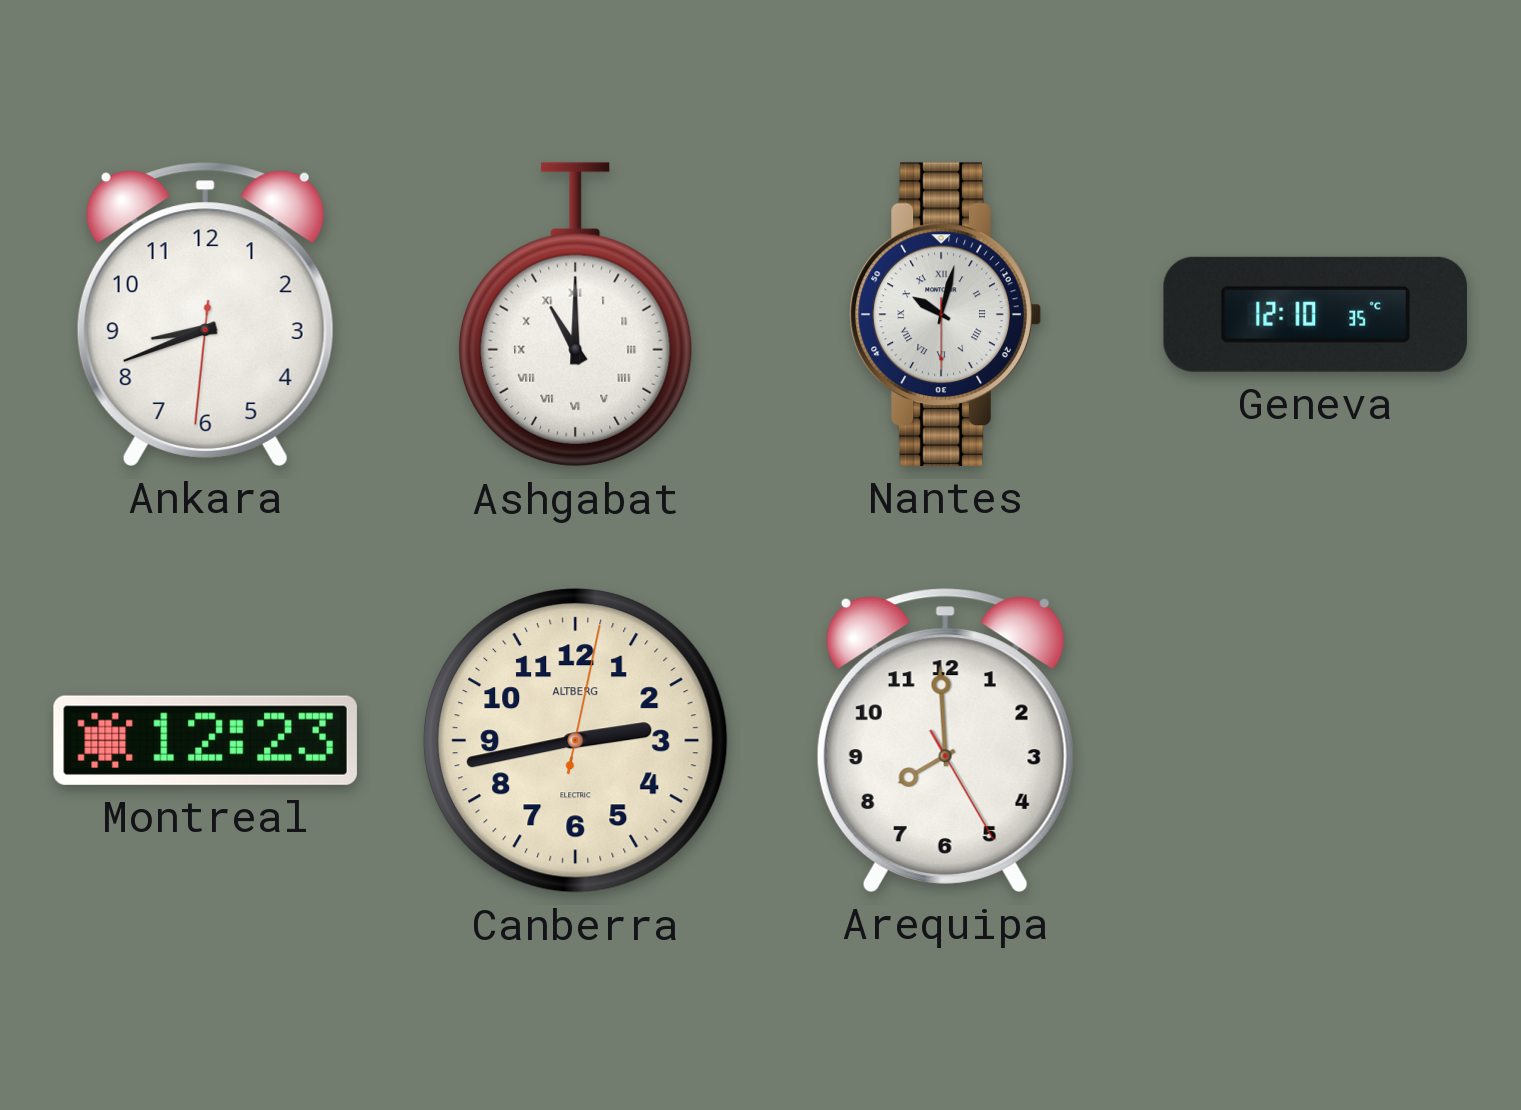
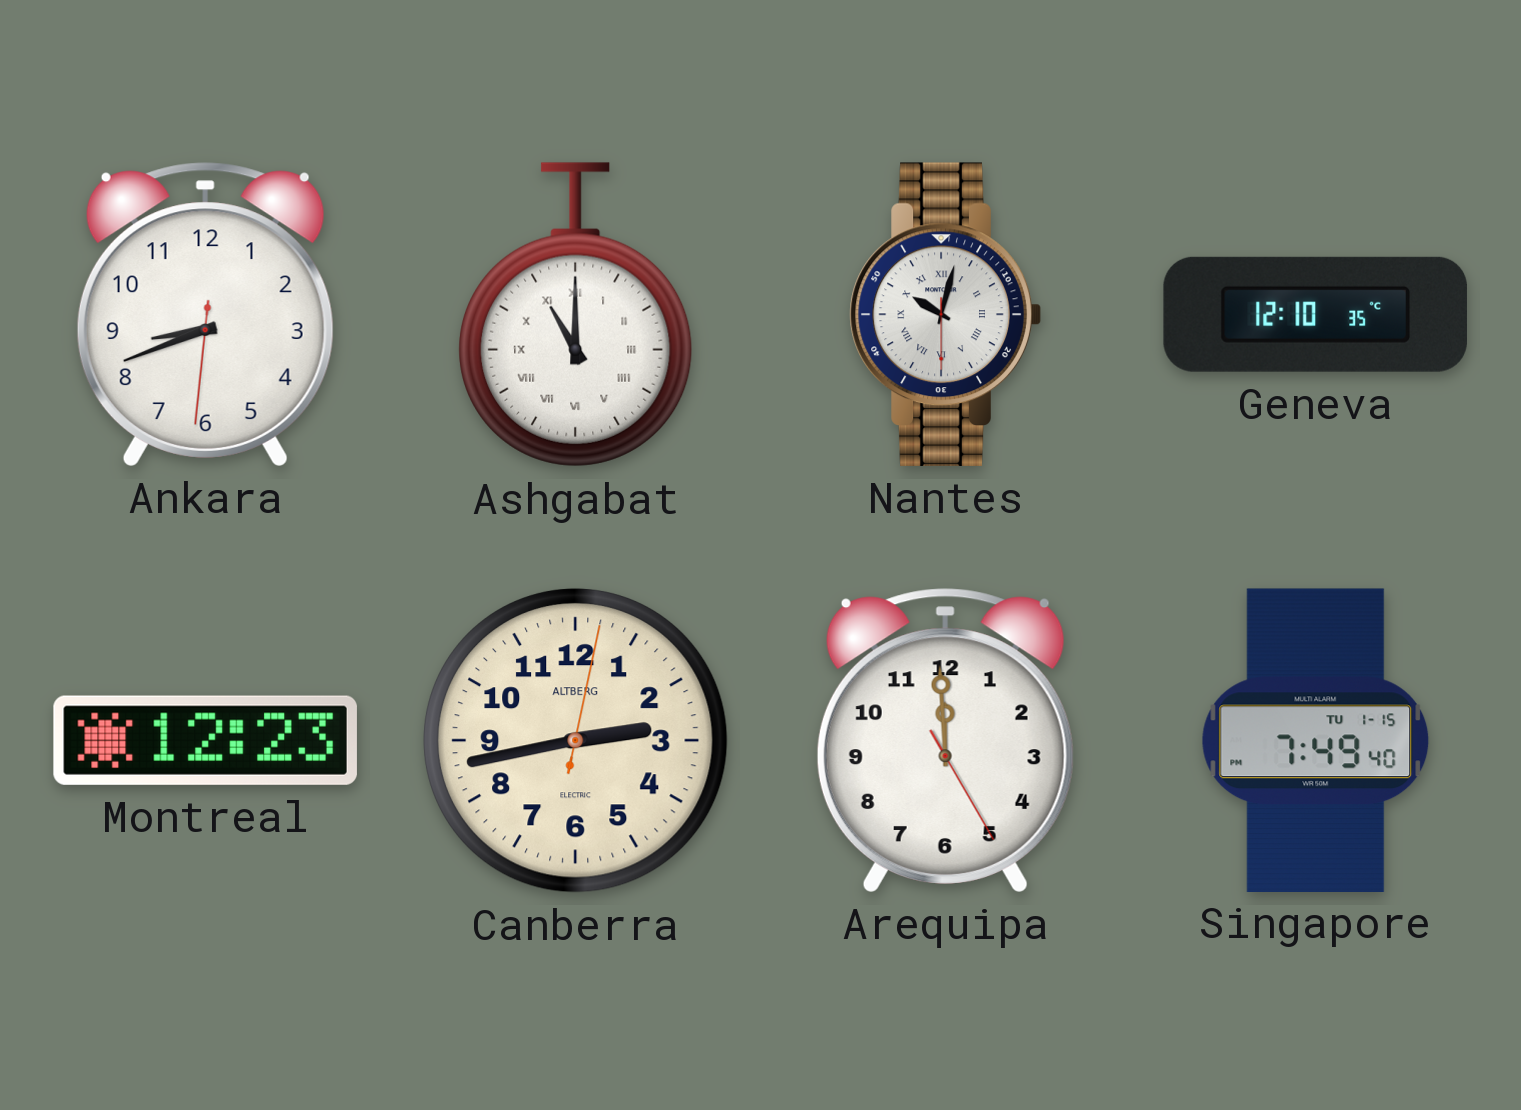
Arequipa: 7:59 -> 11:59 (945, 740)
Singapore: none -> 7:49 (1316, 740)
